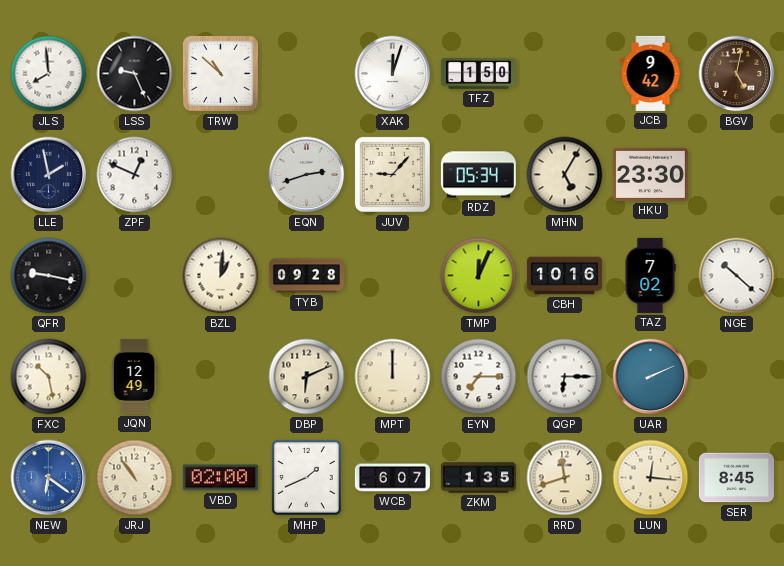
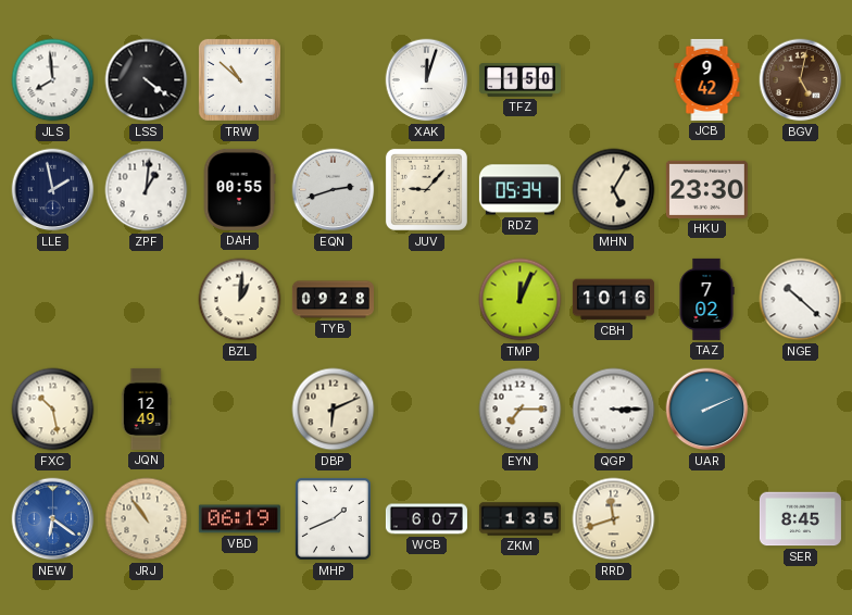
LSS: 9:26 -> 4:21 (147, 80)
ZPF: 12:49 -> 1:01 (147, 190)
DAH: none -> 00:55 (239, 189)
QFR: 9:17 -> none (49, 276)
MPT: 12:00 -> none (393, 377)
QGP: 6:15 -> 3:15 (614, 410)
VBD: 02:00 -> 06:19 (239, 519)
LUN: 12:16 -> none (651, 478)
